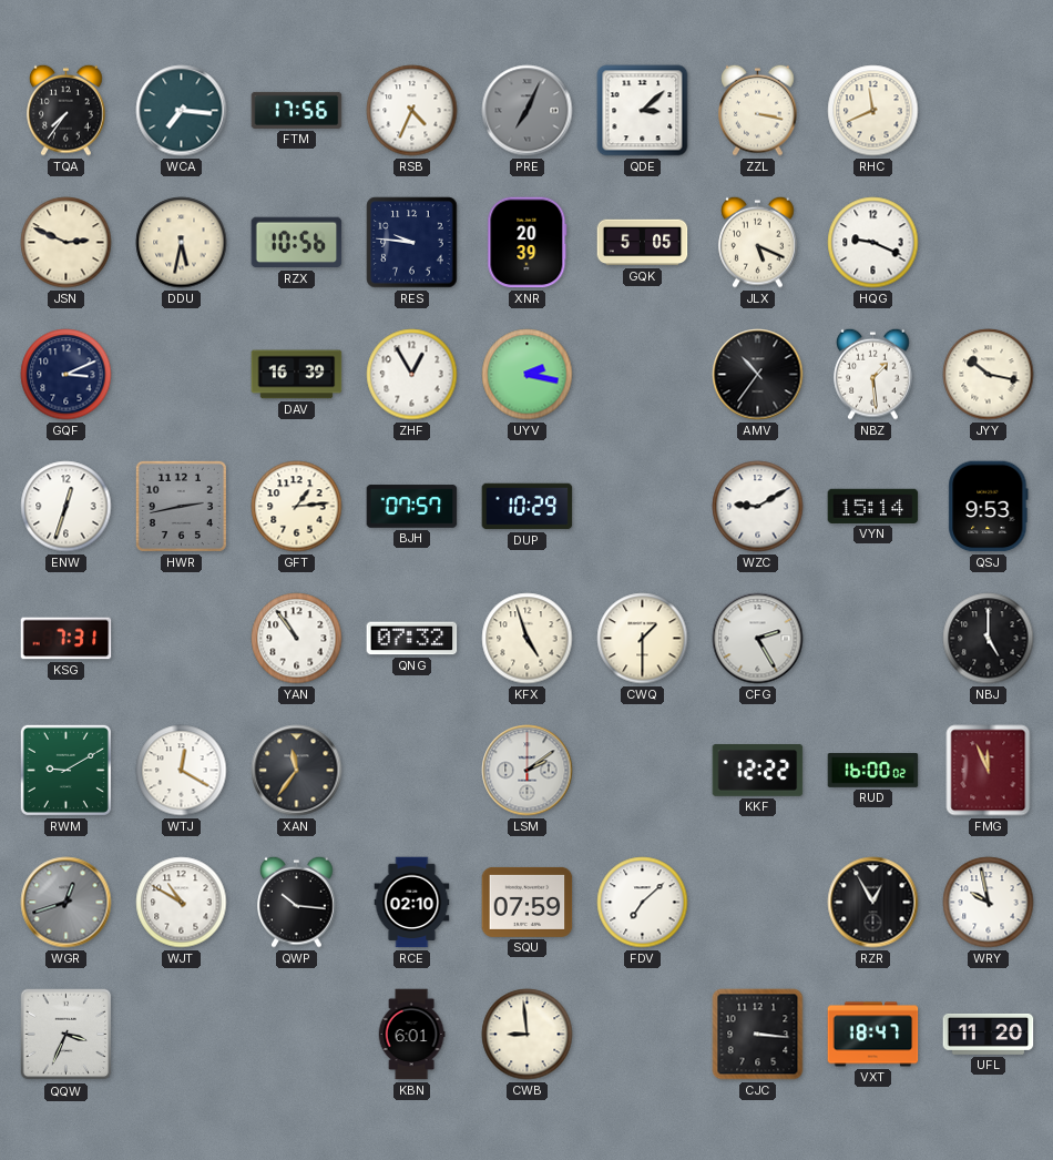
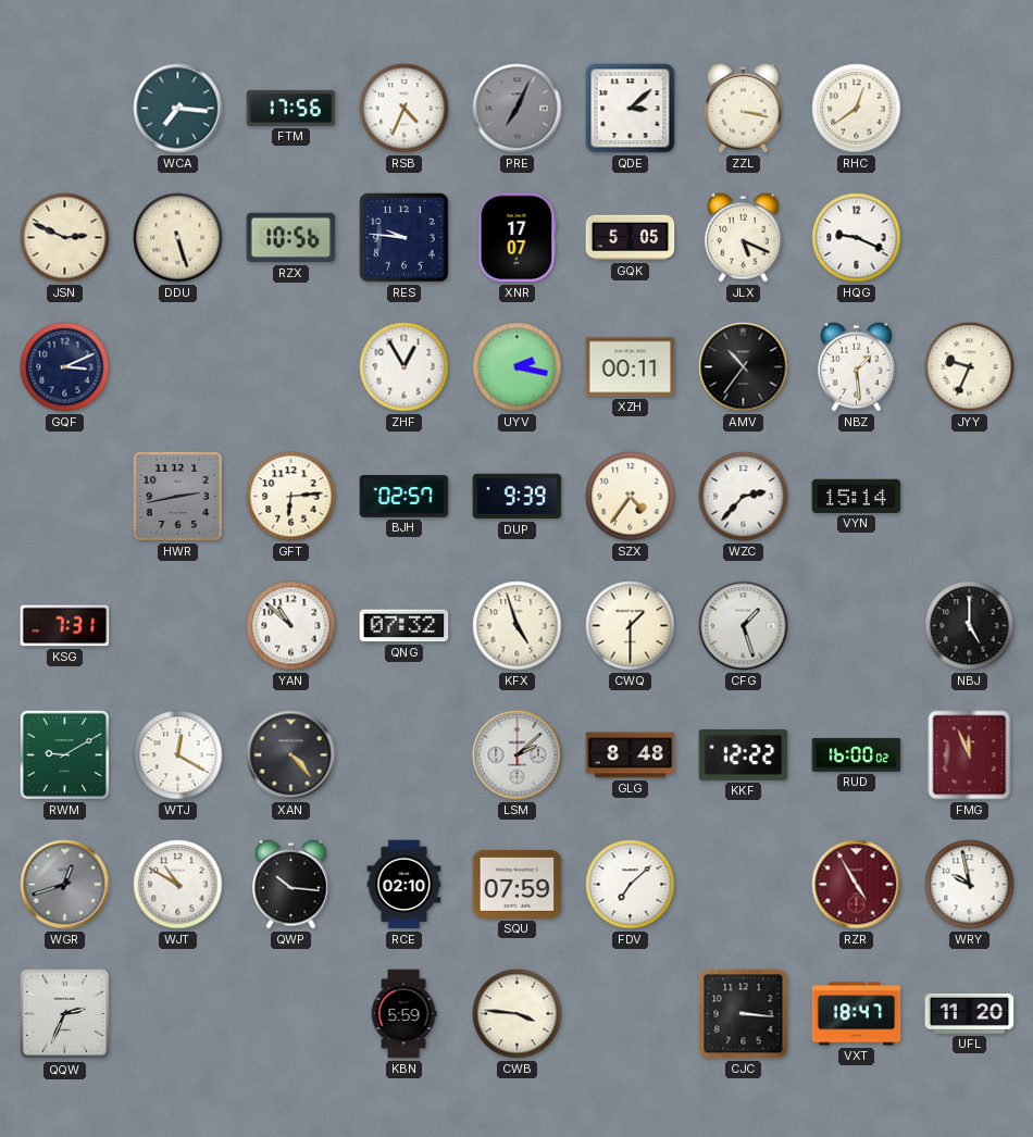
TQA: 7:36 -> none (67, 110)
RHC: 11:41 -> 12:39 (857, 109)
DDU: 5:32 -> 5:27 (178, 238)
XNR: 20:39 -> 17:07 (518, 238)
DAV: 16:39 -> none (297, 375)
XZH: none -> 00:11 (631, 367)
JYY: 10:17 -> 9:34 (970, 367)
ENW: 12:33 -> none (67, 507)
GFT: 1:14 -> 6:14 (291, 497)
BJH: 07:57 -> 02:57 (405, 497)
DUP: 10:29 -> 9:39 (518, 497)
SZX: none -> 4:36 (631, 497)
WZC: 9:10 -> 2:37 (744, 497)
QSJ: 9:53 -> none (989, 507)
YAN: 10:54 -> 10:52 (291, 626)
CFG: 2:25 -> 1:27 (744, 626)
XAN: 11:36 -> 4:23 (291, 755)
LSM: 2:09 -> 2:08 (518, 755)
GLG: none -> 8:48 (631, 755)
RZR: 12:55 -> 4:55 (857, 885)
RZR dial: black -> burgundy (857, 885)
QQW: 3:34 -> 2:34 (65, 1014)
KBN: 6:01 -> 5:59 (403, 1014)
CWB: 8:59 -> 3:46 (518, 1014)
